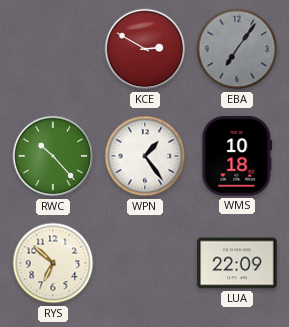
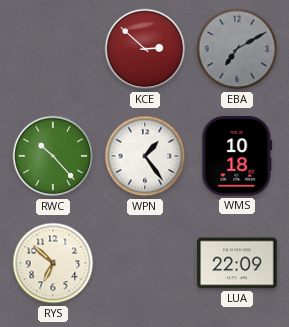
KCE: 2:50 -> 2:52 (145, 49)
EBA: 7:06 -> 7:10 (237, 49)
